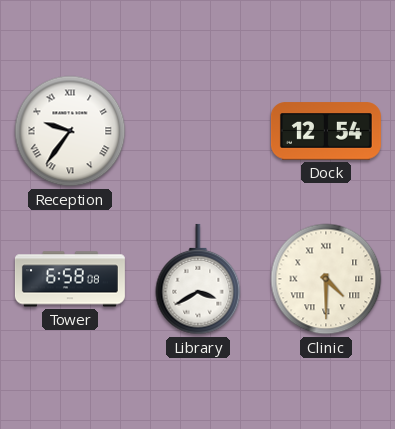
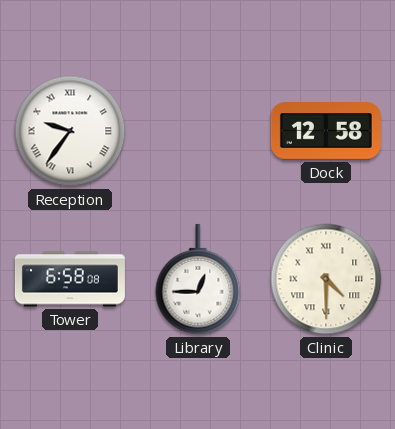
Dock: 12:54 -> 12:58 (326, 131)
Library: 3:40 -> 12:45 (198, 279)
